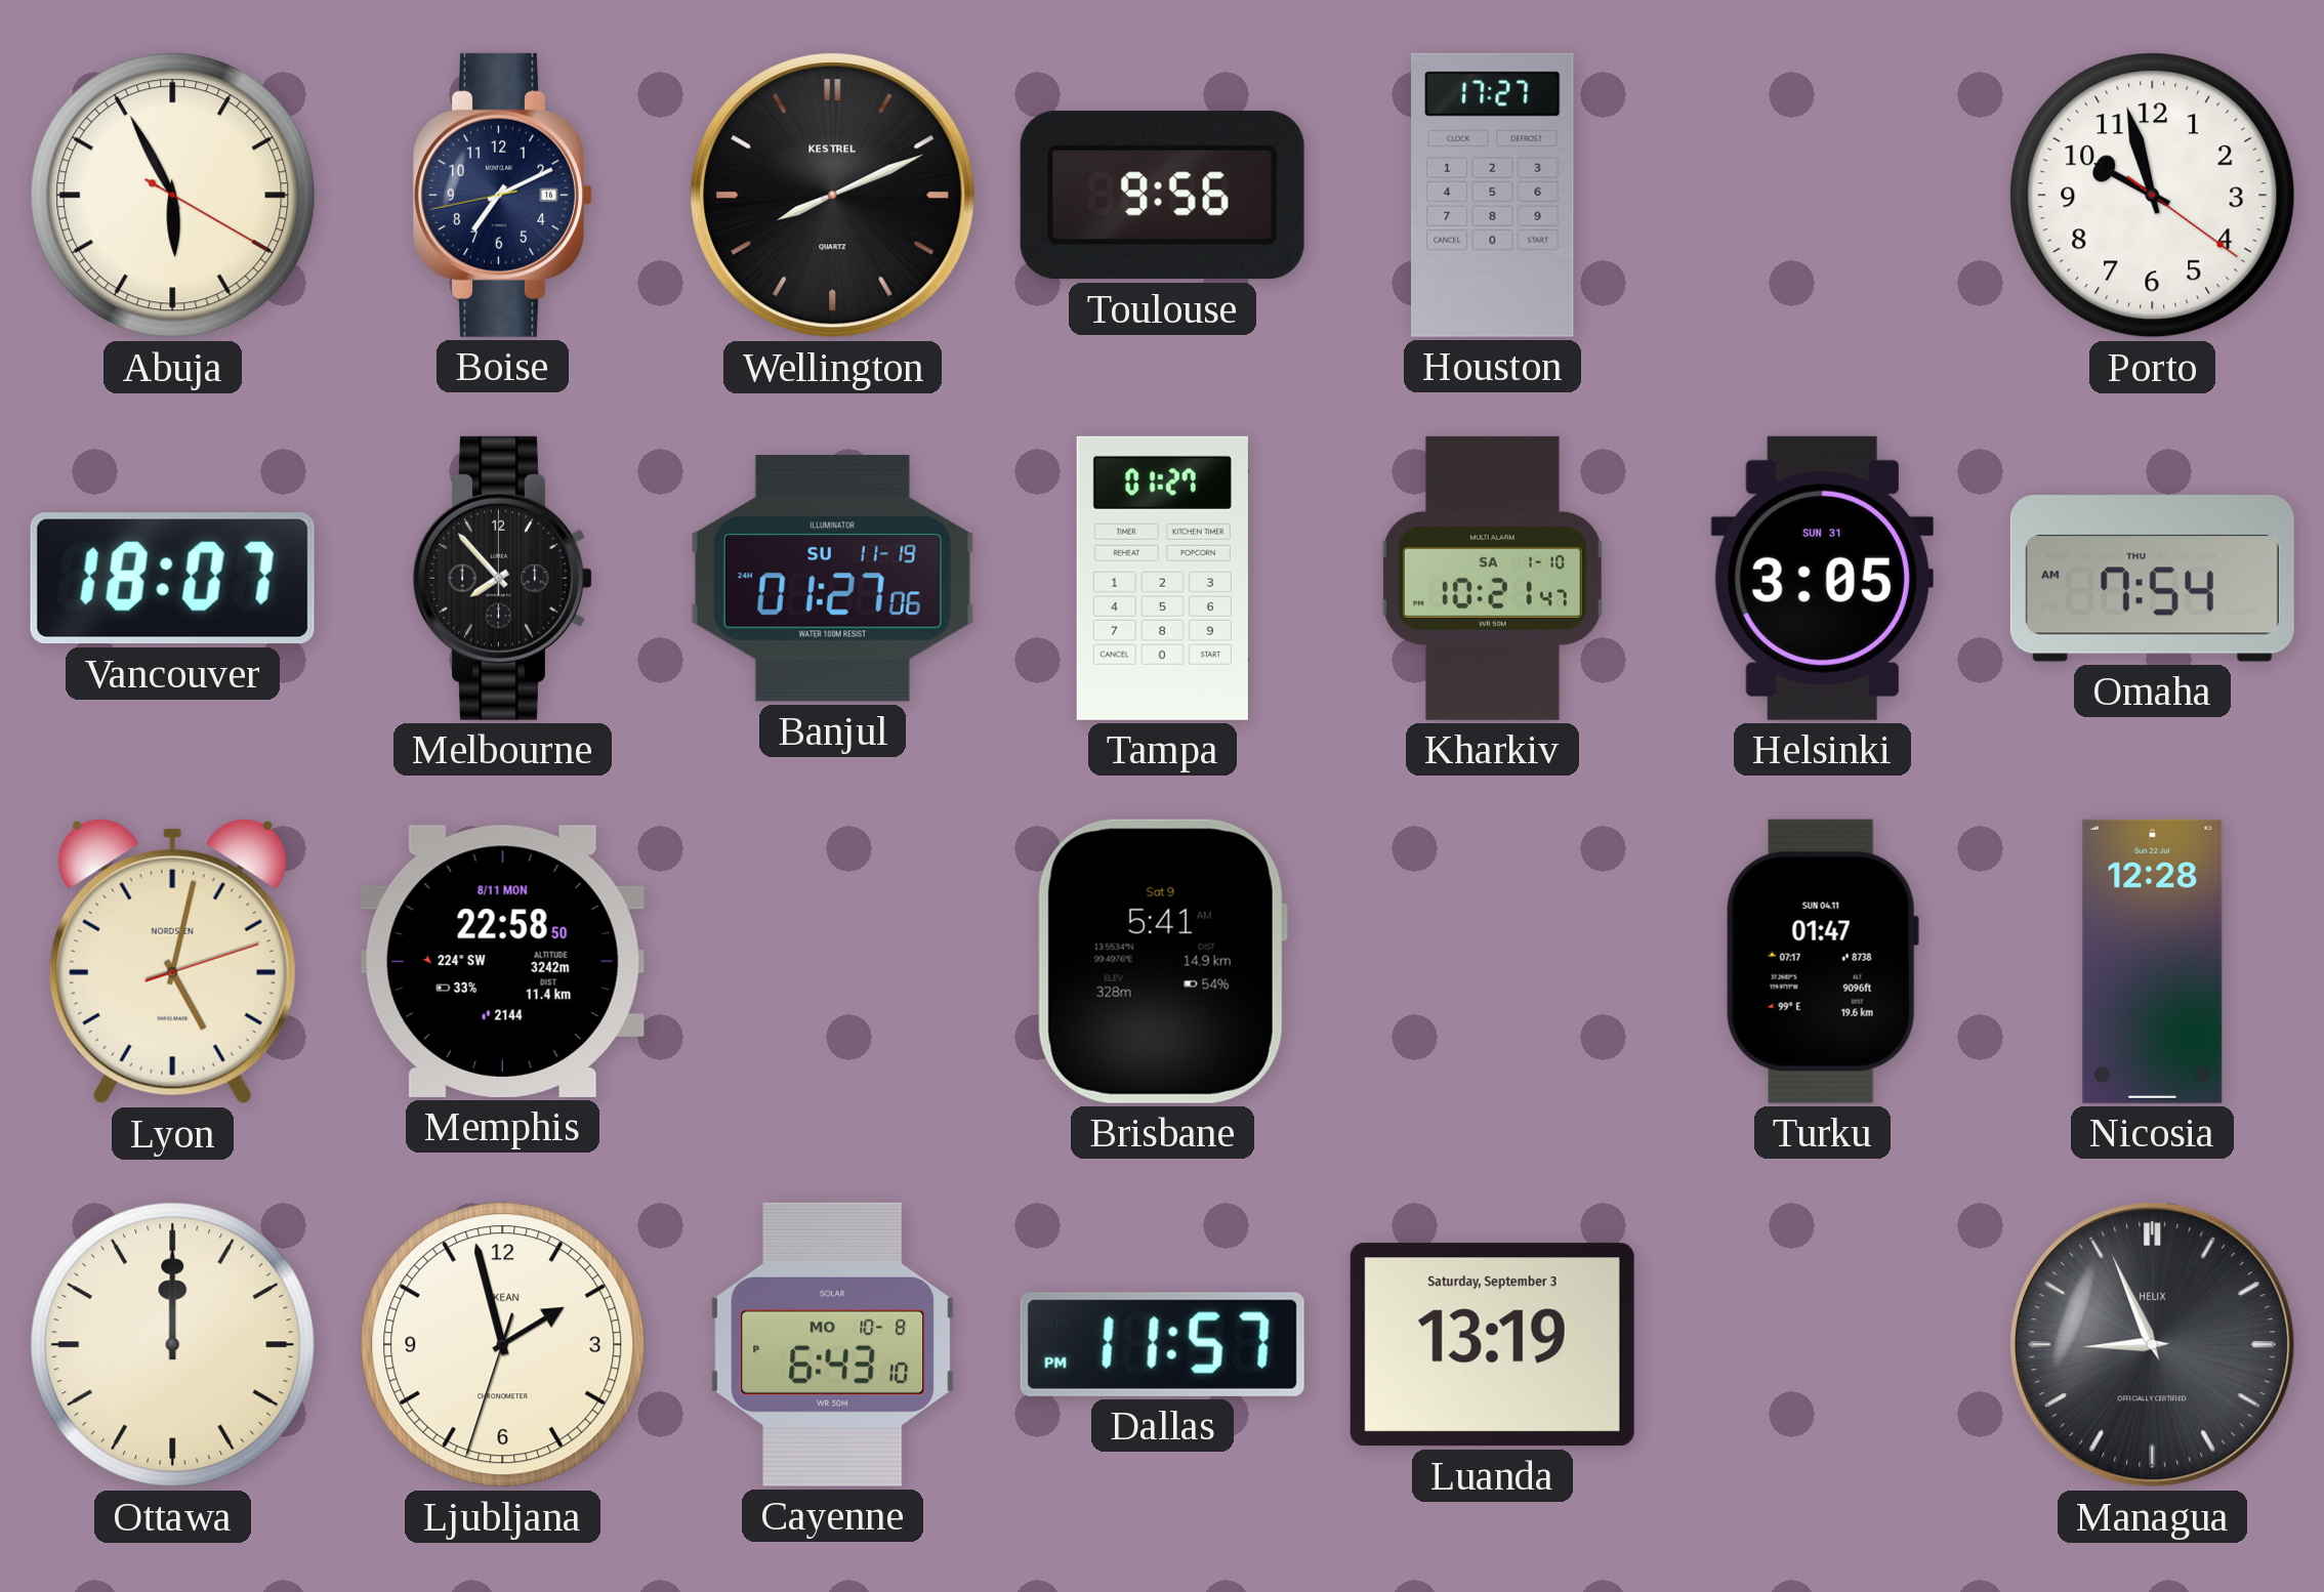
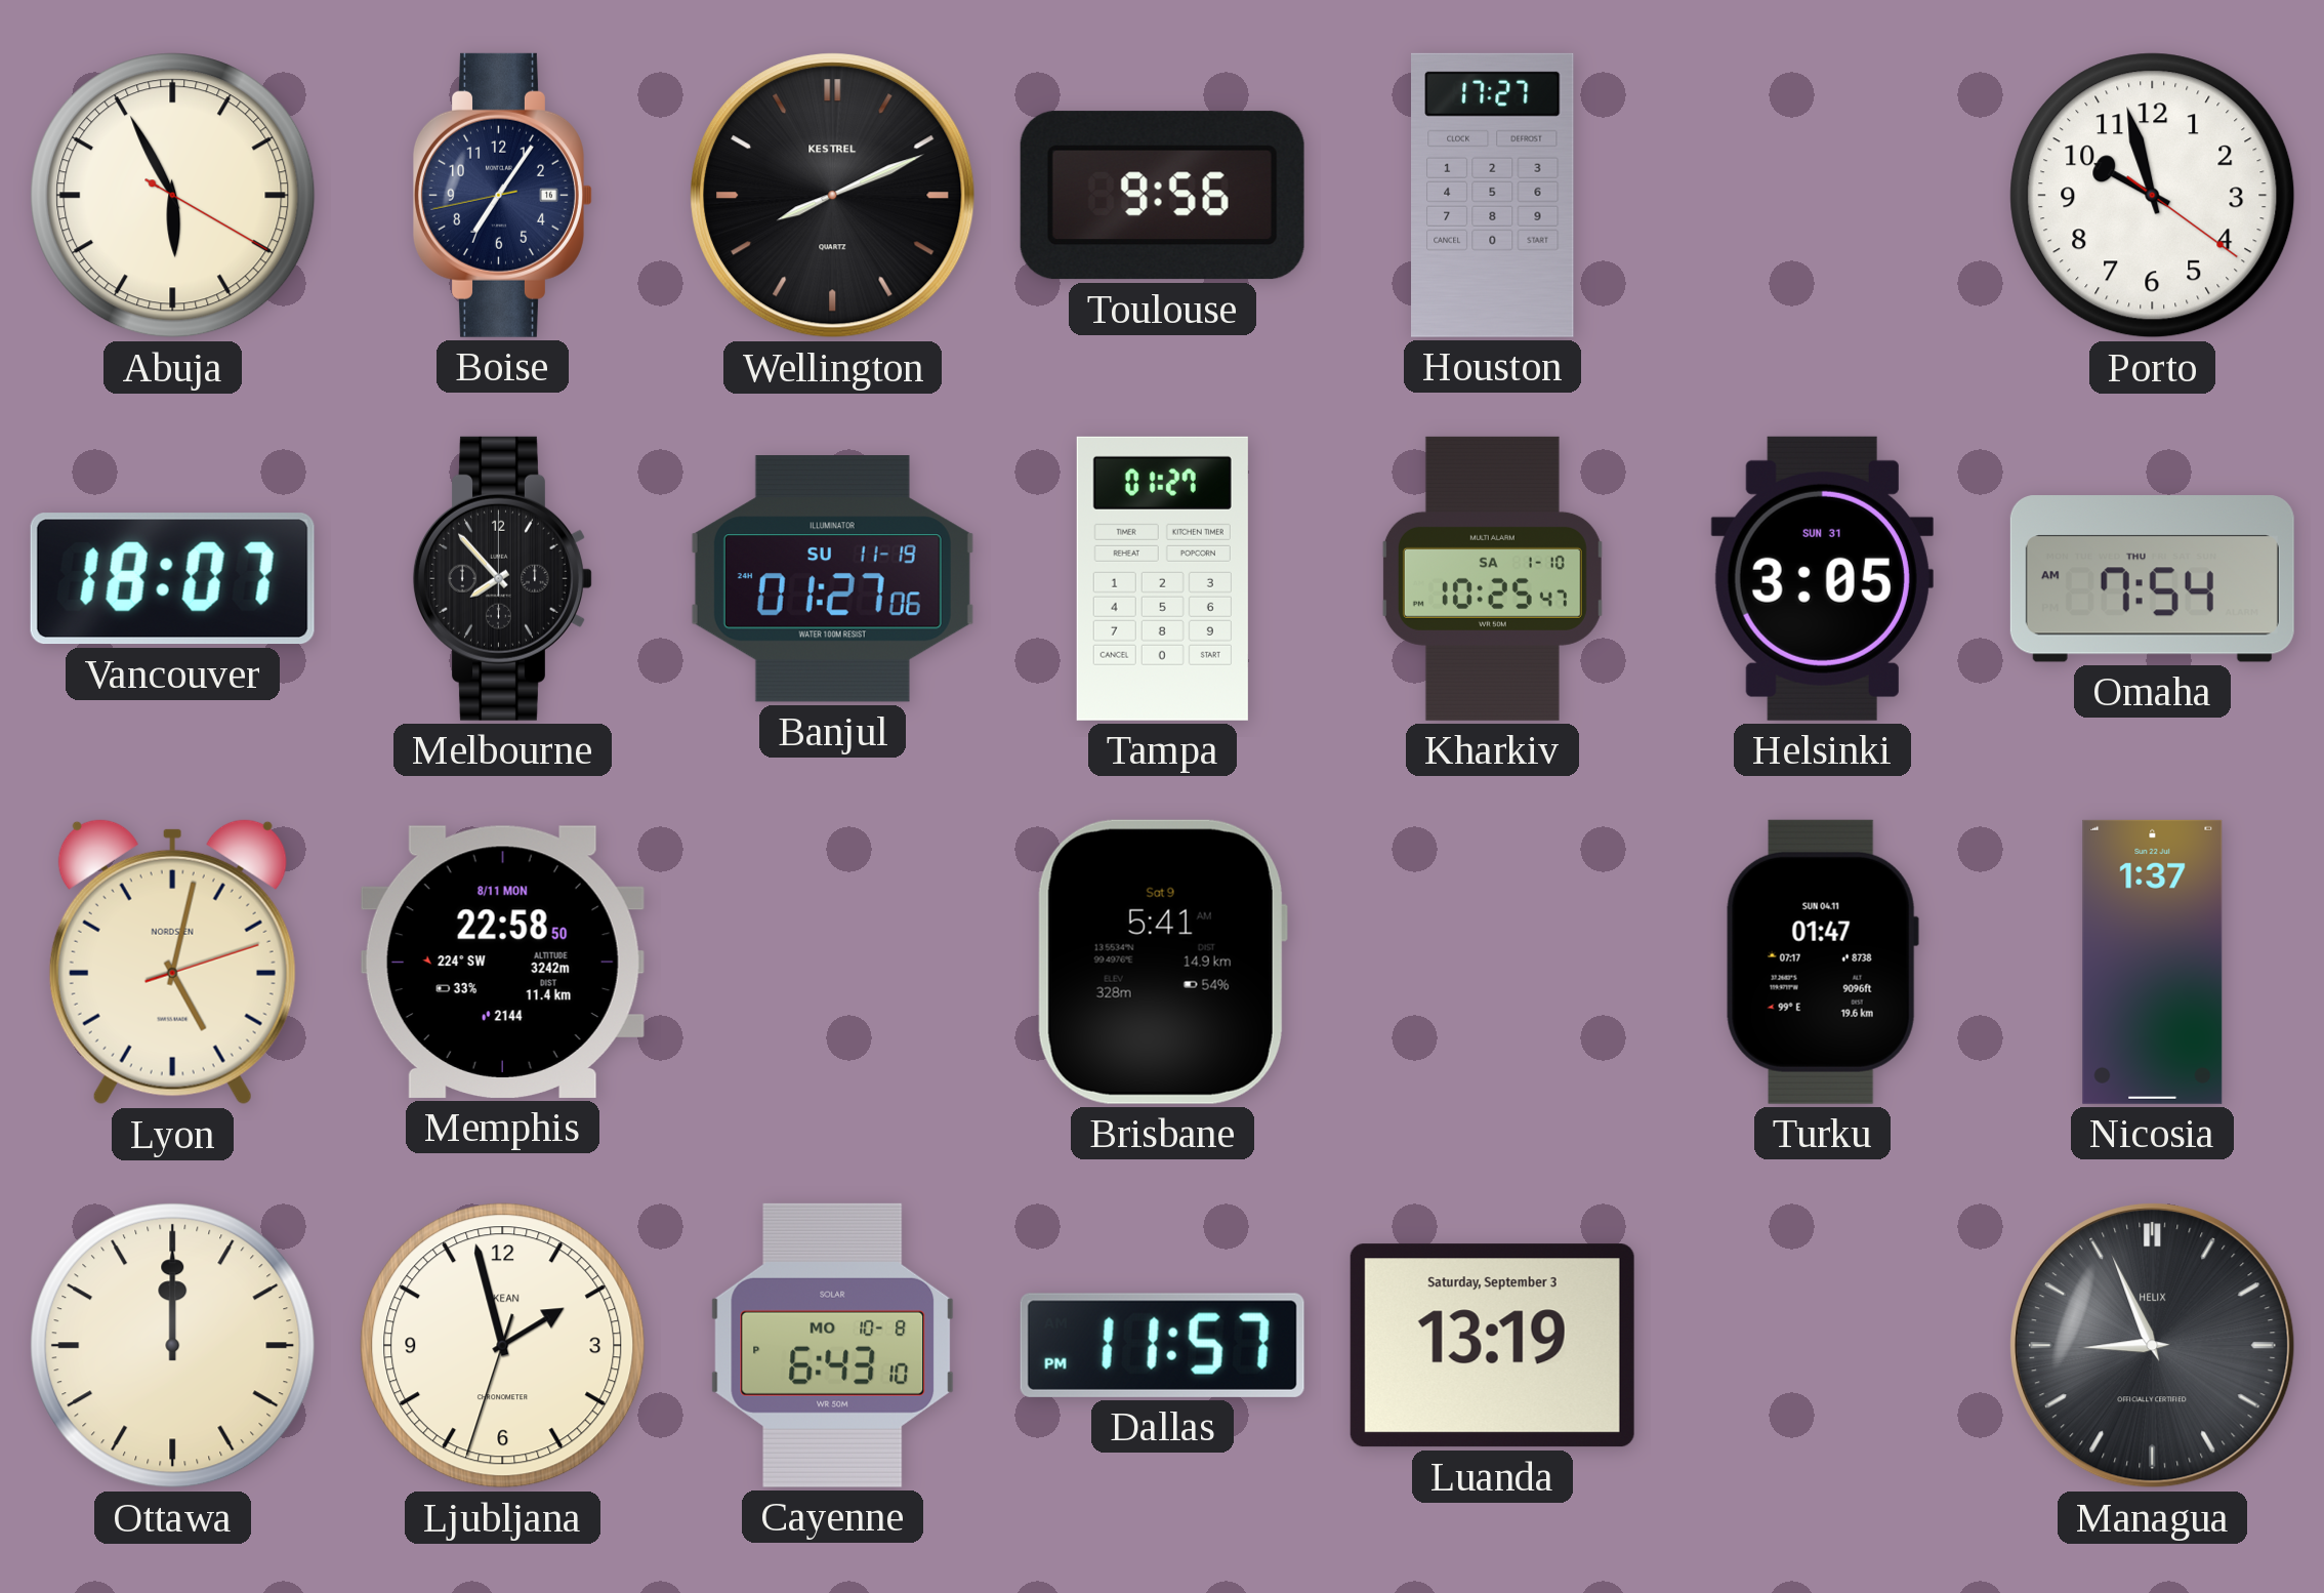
Boise: 7:10 -> 7:05 (502, 195)
Kharkiv: 10:21 -> 10:25 (1492, 578)
Nicosia: 12:28 -> 1:37 (2153, 962)
